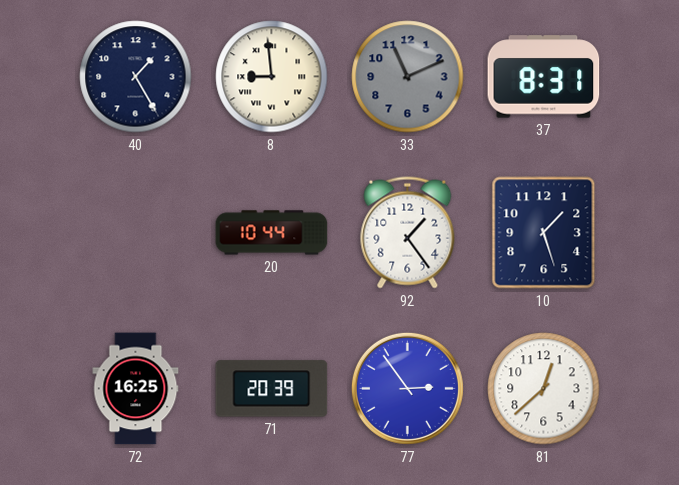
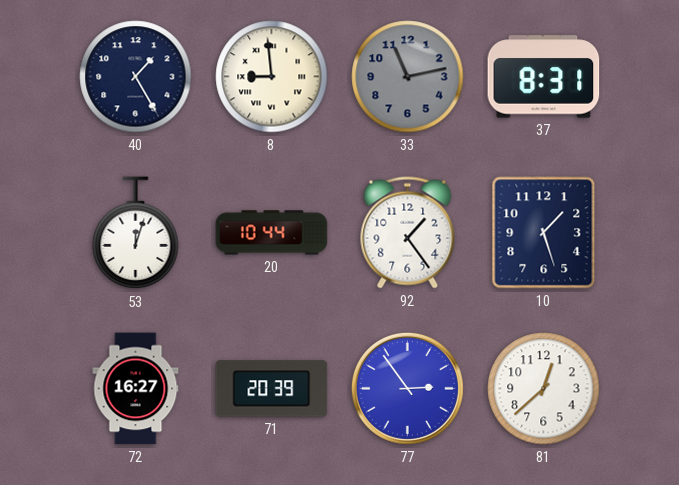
33: 11:11 -> 11:13 (408, 77)
53: none -> 12:03 (136, 233)
72: 16:25 -> 16:27 (136, 389)
